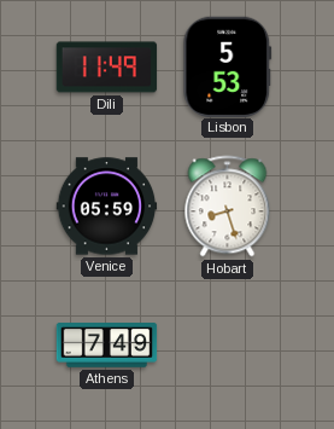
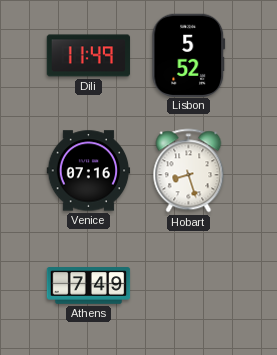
Lisbon: 5:53 -> 5:52 (189, 55)
Venice: 05:59 -> 07:16 (89, 171)
